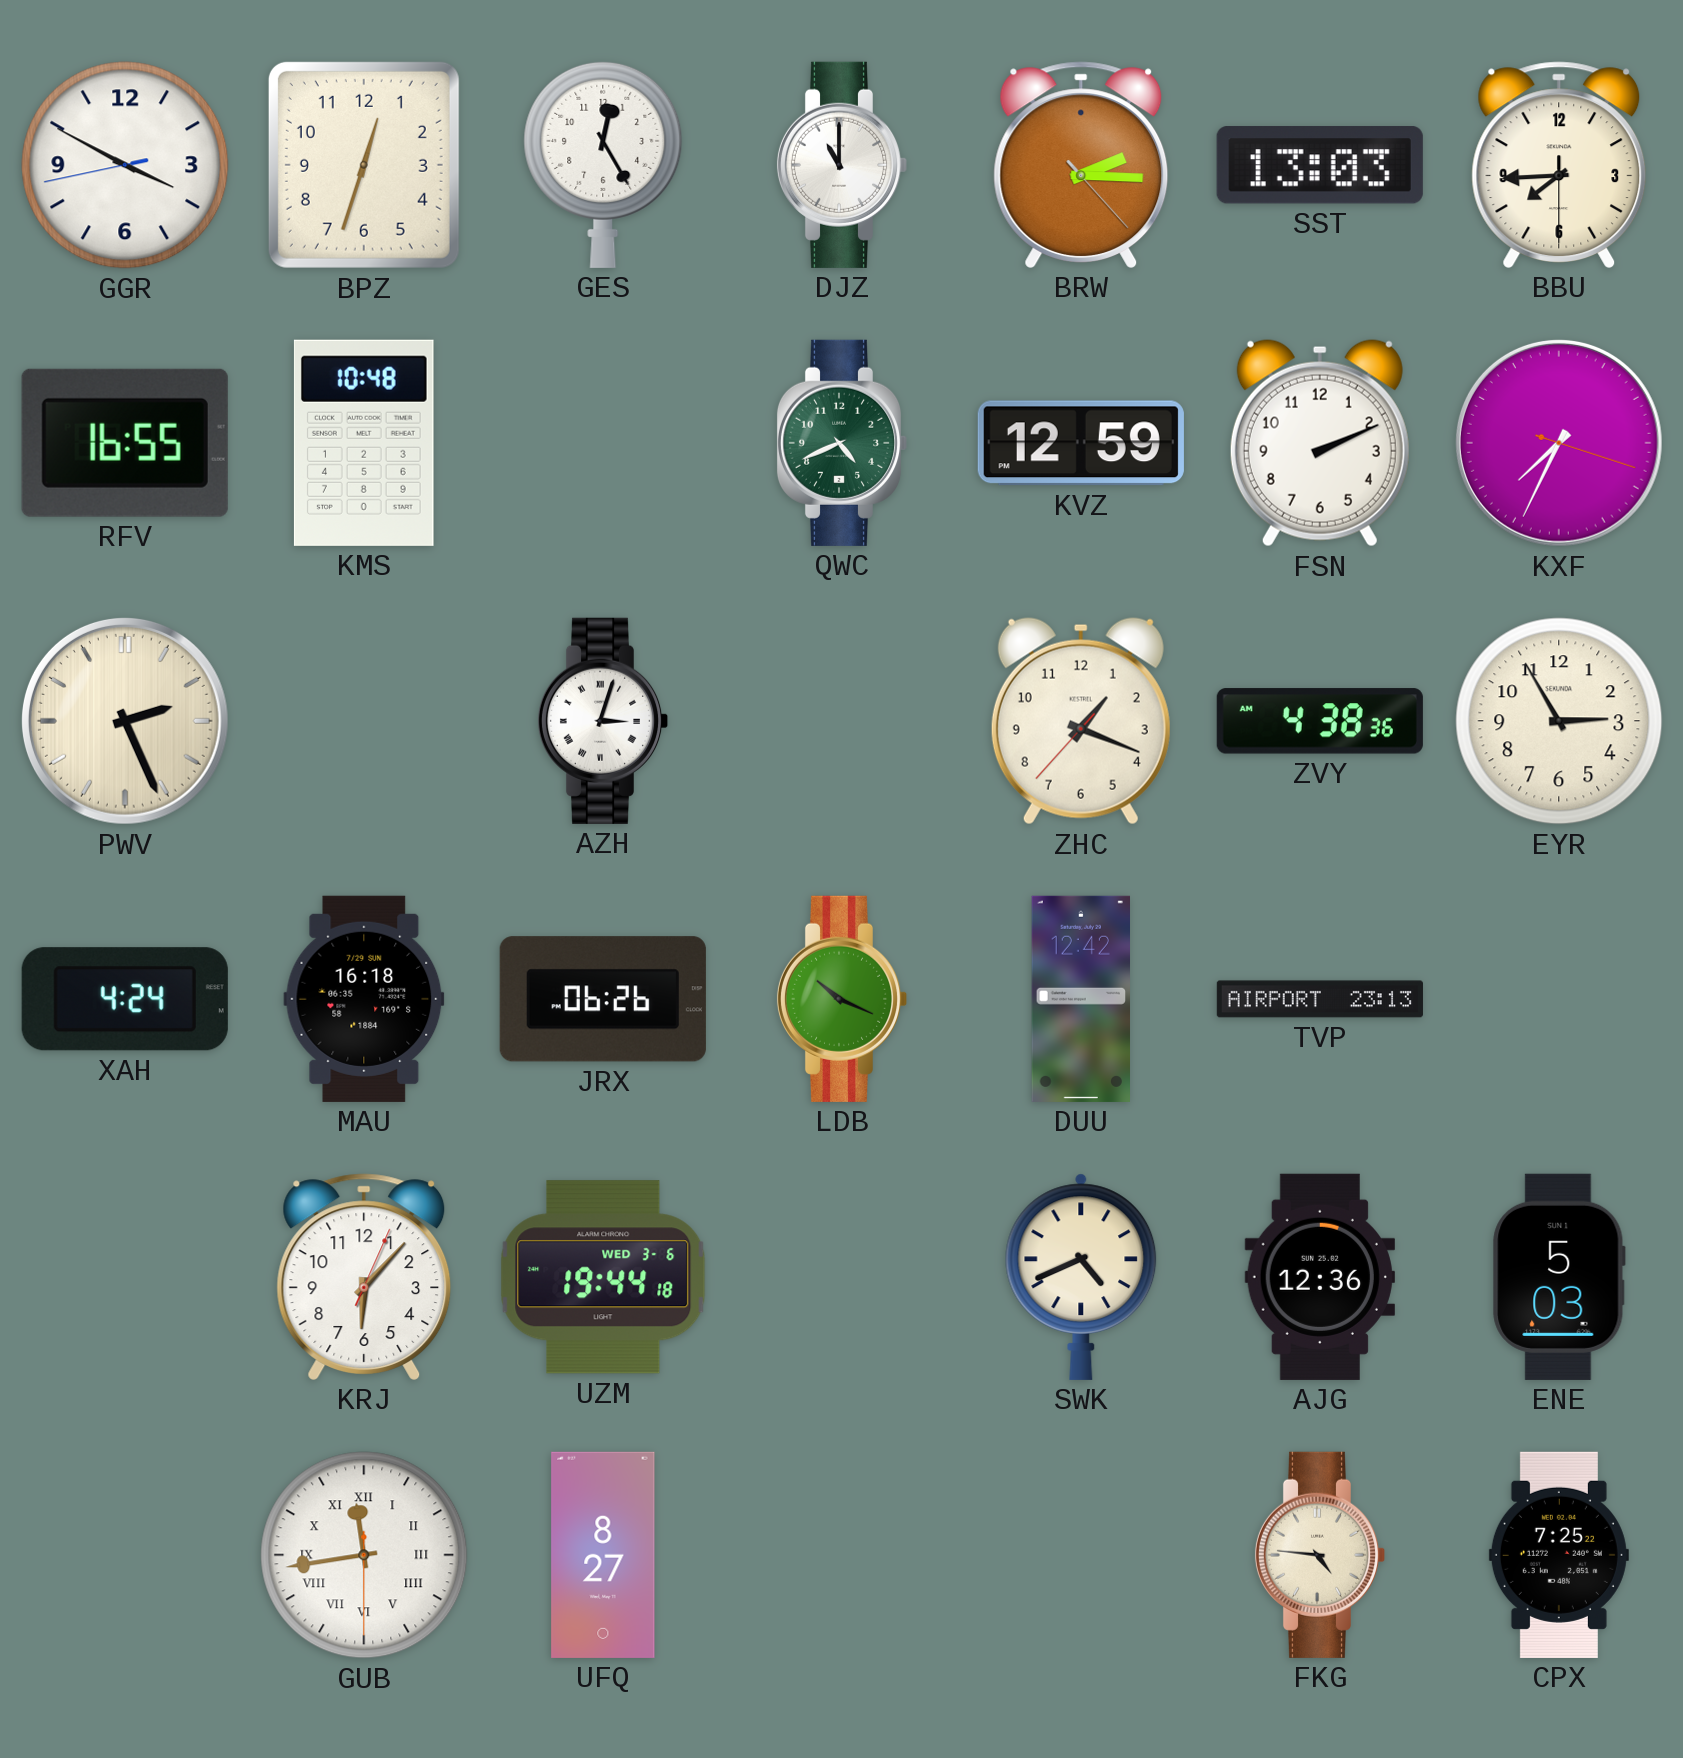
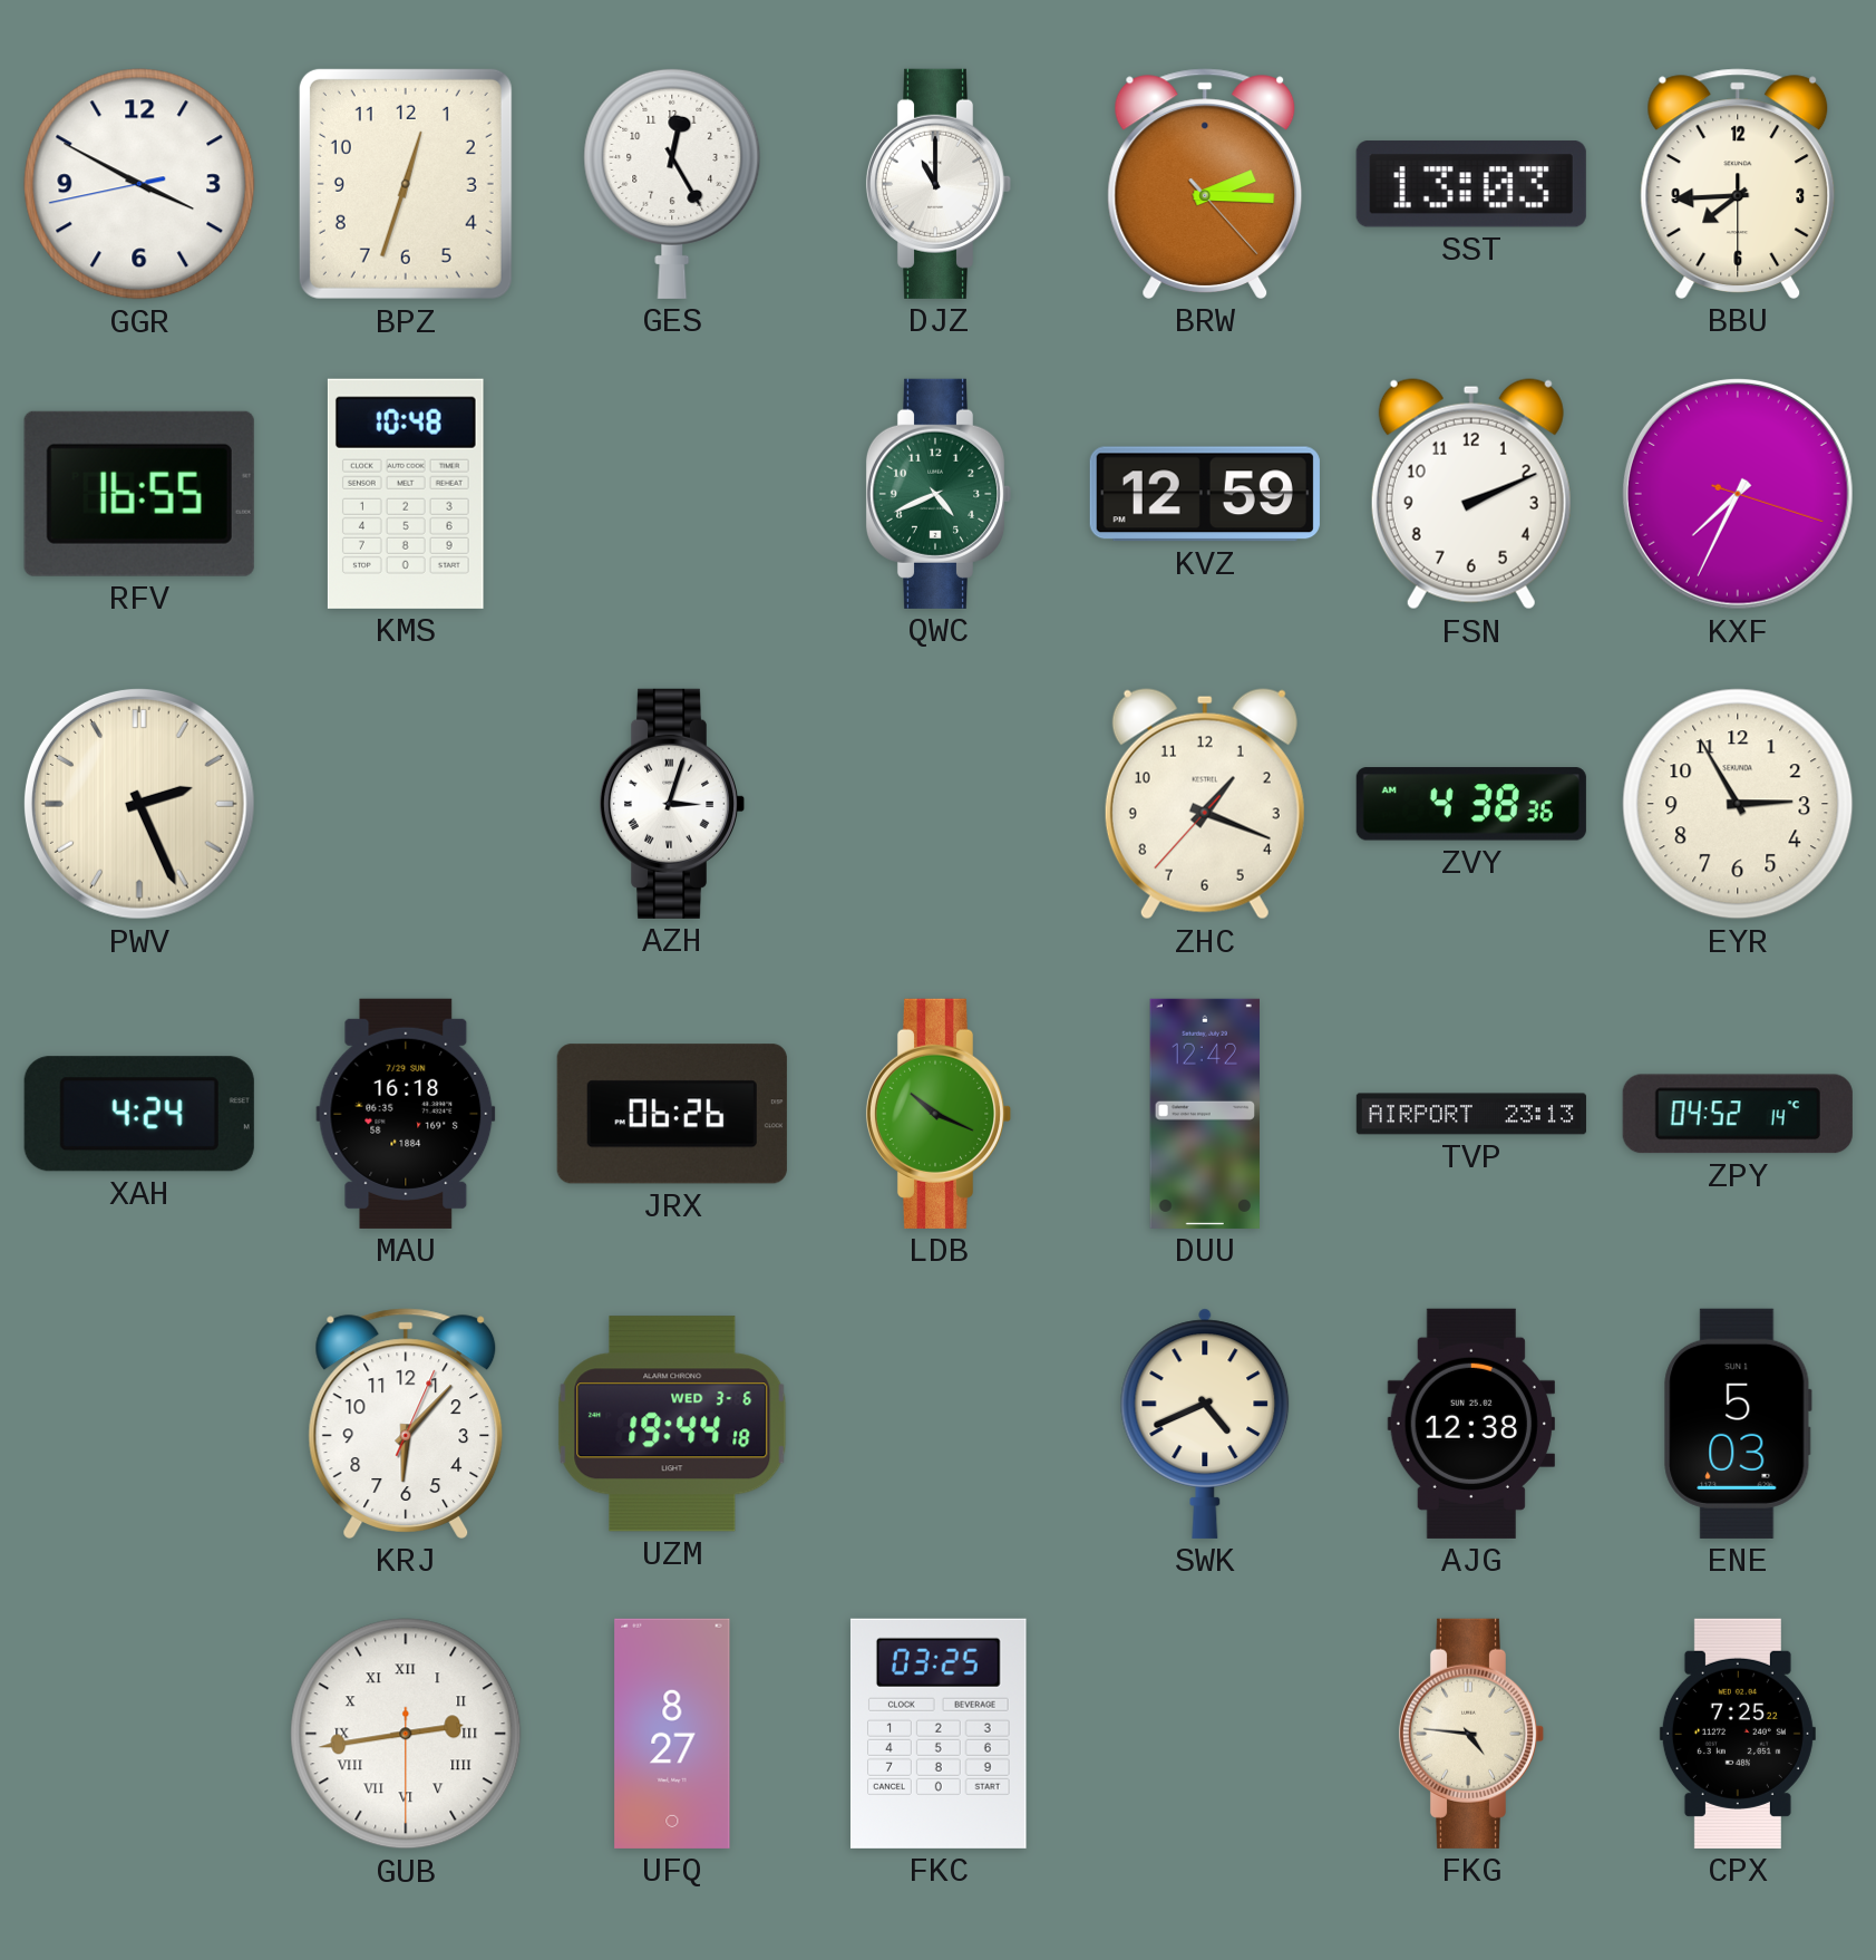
ZPY: none -> 04:52 (1738, 1114)
AJG: 12:36 -> 12:38 (1471, 1424)
GUB: 11:43 -> 2:43 (406, 1734)
FKC: none -> 03:25 (939, 1734)
